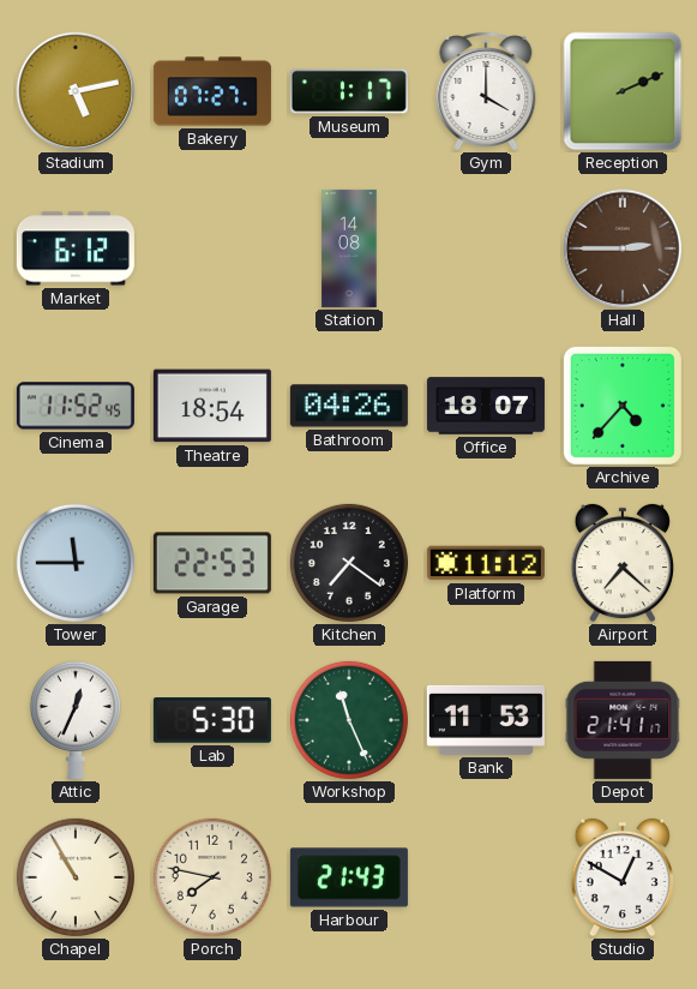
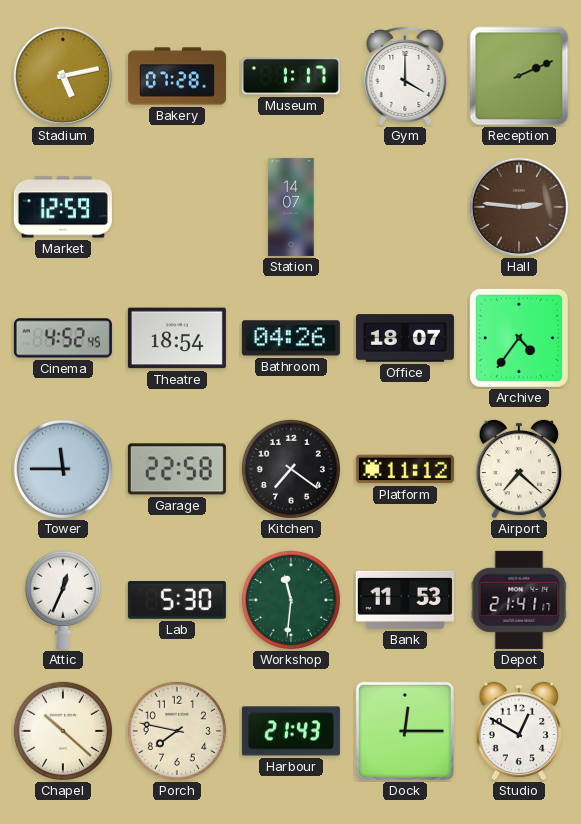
Bakery: 07:27 -> 07:28 (177, 76)
Market: 6:12 -> 12:59 (63, 207)
Station: 14:08 -> 14:07 (291, 207)
Hall: 2:45 -> 2:46 (519, 207)
Cinema: 11:52 -> 4:52 (63, 338)
Archive: 4:37 -> 4:36 (519, 338)
Garage: 22:53 -> 22:58 (177, 469)
Workshop: 11:26 -> 11:31 (291, 600)
Chapel: 10:55 -> 10:22 (63, 731)
Dock: none -> 12:15 (405, 731)
